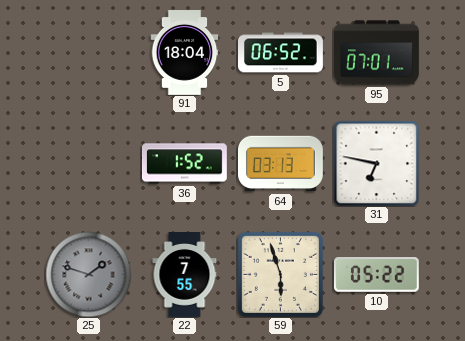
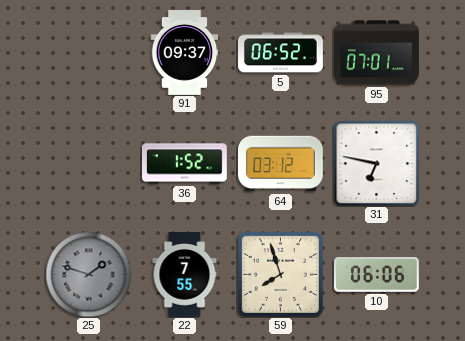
91: 18:04 -> 09:37 (185, 53)
64: 03:13 -> 03:12 (281, 164)
59: 5:57 -> 7:57 (280, 274)
10: 05:22 -> 06:06 (376, 275)
